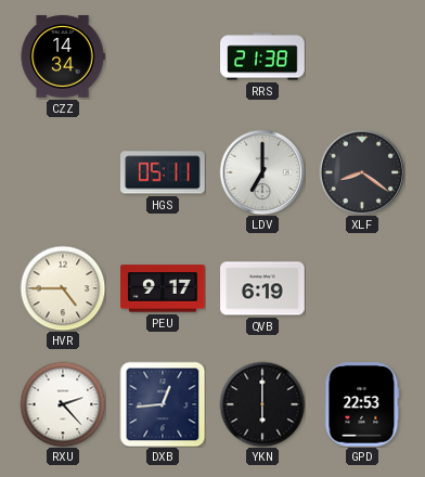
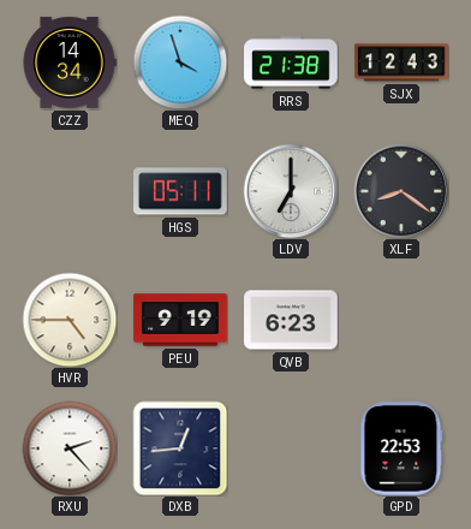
MEQ: none -> 3:57 (180, 63)
SJX: none -> 12:43 (401, 63)
PEU: 9:17 -> 9:19 (180, 320)
QVB: 6:19 -> 6:23 (291, 320)
YKN: 6:00 -> none (262, 404)
